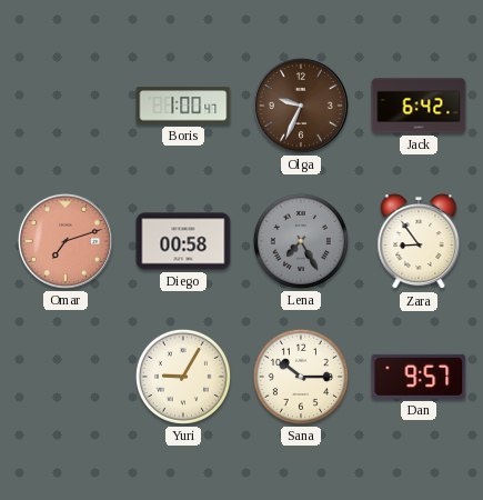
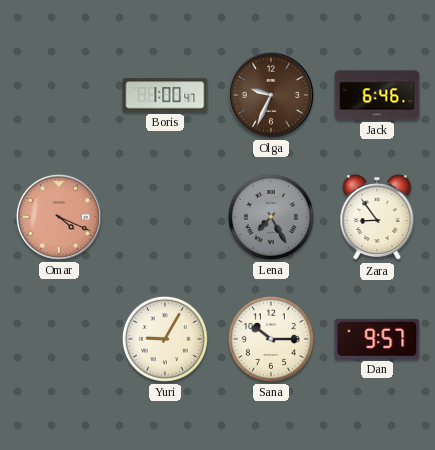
Jack: 6:42 -> 6:46 (377, 95)
Omar: 7:12 -> 4:19 (59, 217)
Diego: 00:58 -> none (183, 241)
